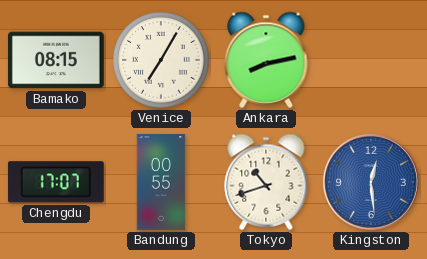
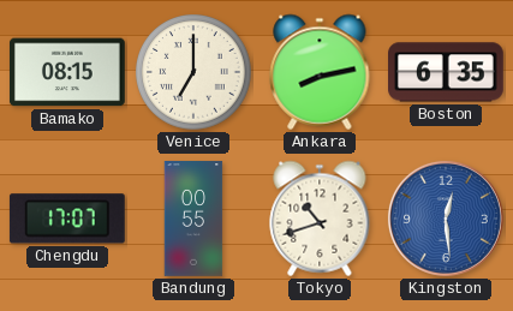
Venice: 7:05 -> 7:00 (193, 72)
Boston: none -> 6:35 (447, 72)
